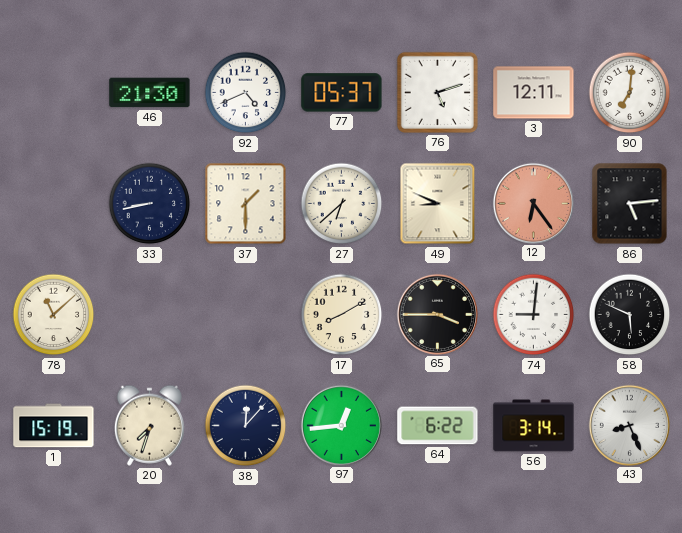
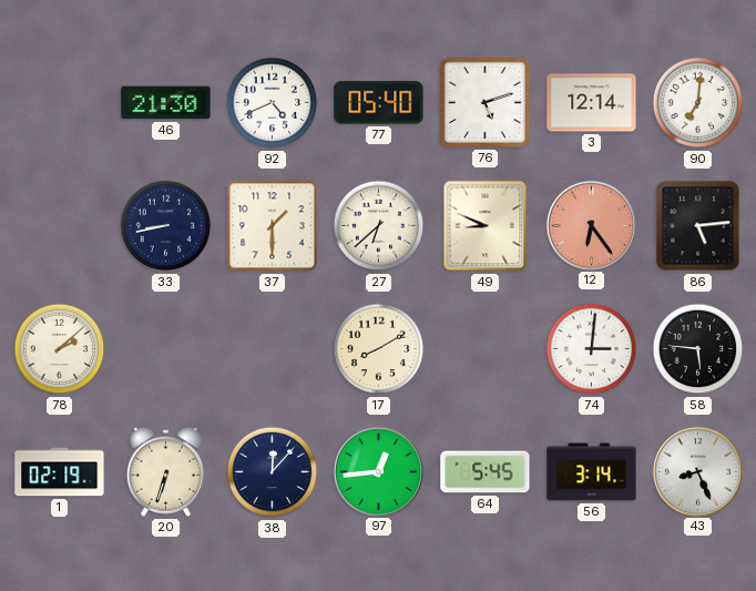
77: 05:37 -> 05:40 (379, 103)
3: 12:11 -> 12:14 (592, 103)
78: 11:08 -> 2:08 (60, 349)
65: 3:45 -> none (437, 314)
74: 9:01 -> 3:01 (592, 349)
58: 5:49 -> 5:46 (698, 349)
1: 15:19 -> 02:19 (60, 472)
20: 7:33 -> 6:33 (165, 471)
64: 6:22 -> 5:45 (486, 472)
